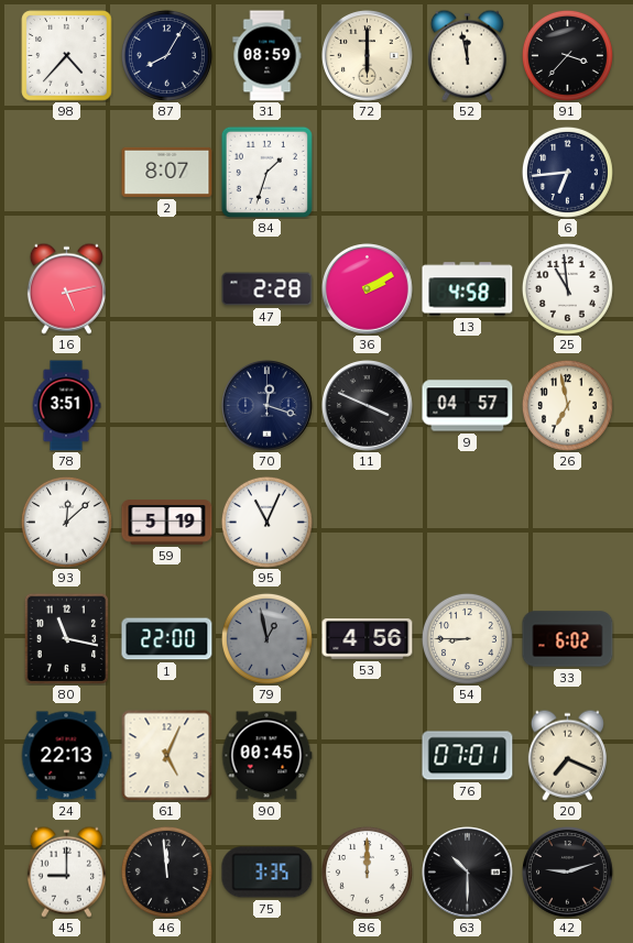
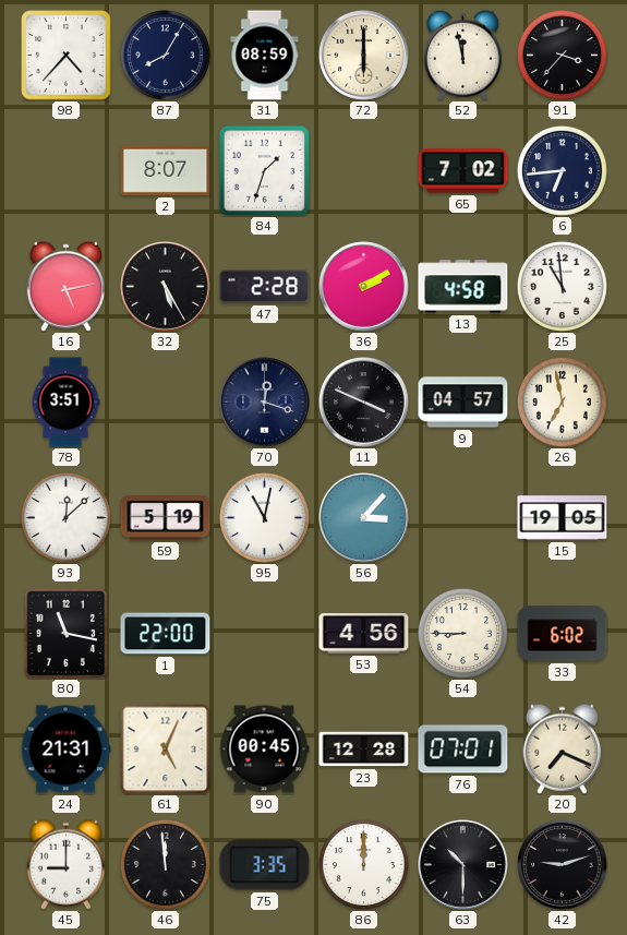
65: none -> 7:02 (463, 171)
32: none -> 5:25 (166, 287)
95: 11:04 -> 11:02 (264, 517)
56: none -> 3:07 (364, 518)
15: none -> 19:05 (563, 518)
79: 12:58 -> none (266, 638)
24: 22:13 -> 21:31 (65, 750)
23: none -> 12:28 (364, 750)
